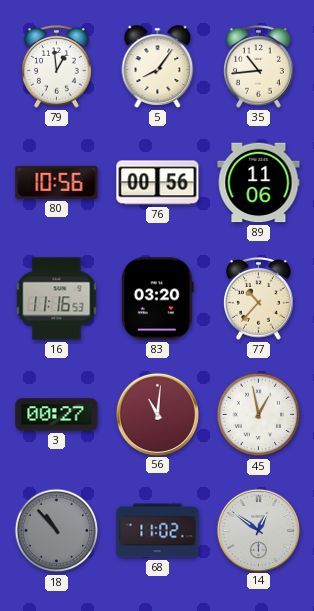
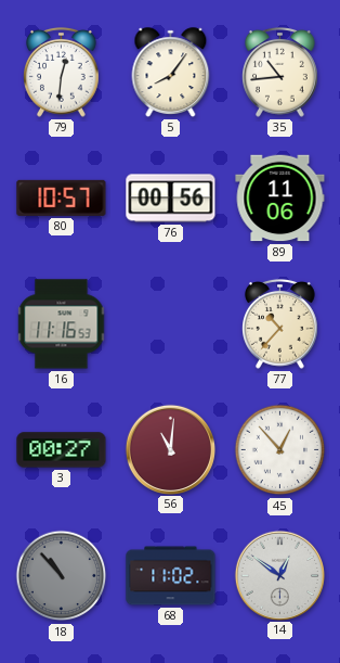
79: 12:59 -> 12:31 (62, 72)
80: 10:56 -> 10:57 (62, 197)
83: 03:20 -> none (157, 299)
45: 12:58 -> 12:53 (280, 450)
